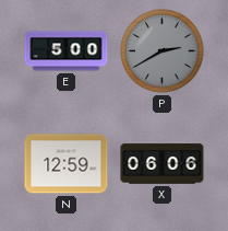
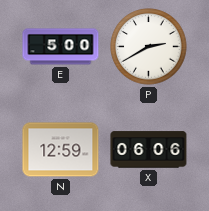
P dial: grey -> white (149, 47)
